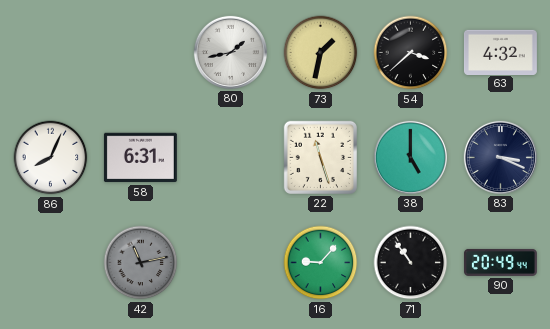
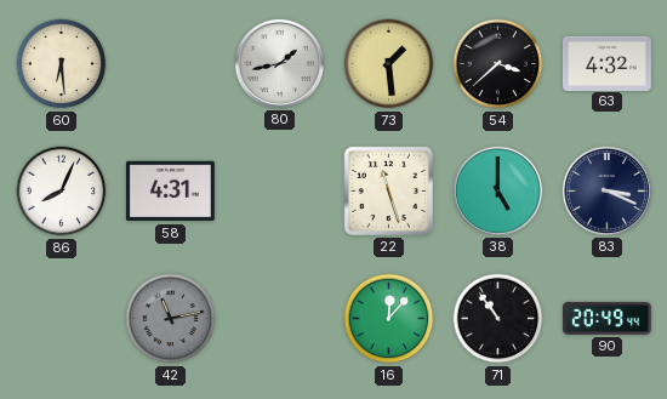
60: none -> 6:29 (62, 64)
73: 1:32 -> 1:29 (389, 64)
58: 6:31 -> 4:31 (170, 192)
16: 9:07 -> 12:07 (389, 319)
